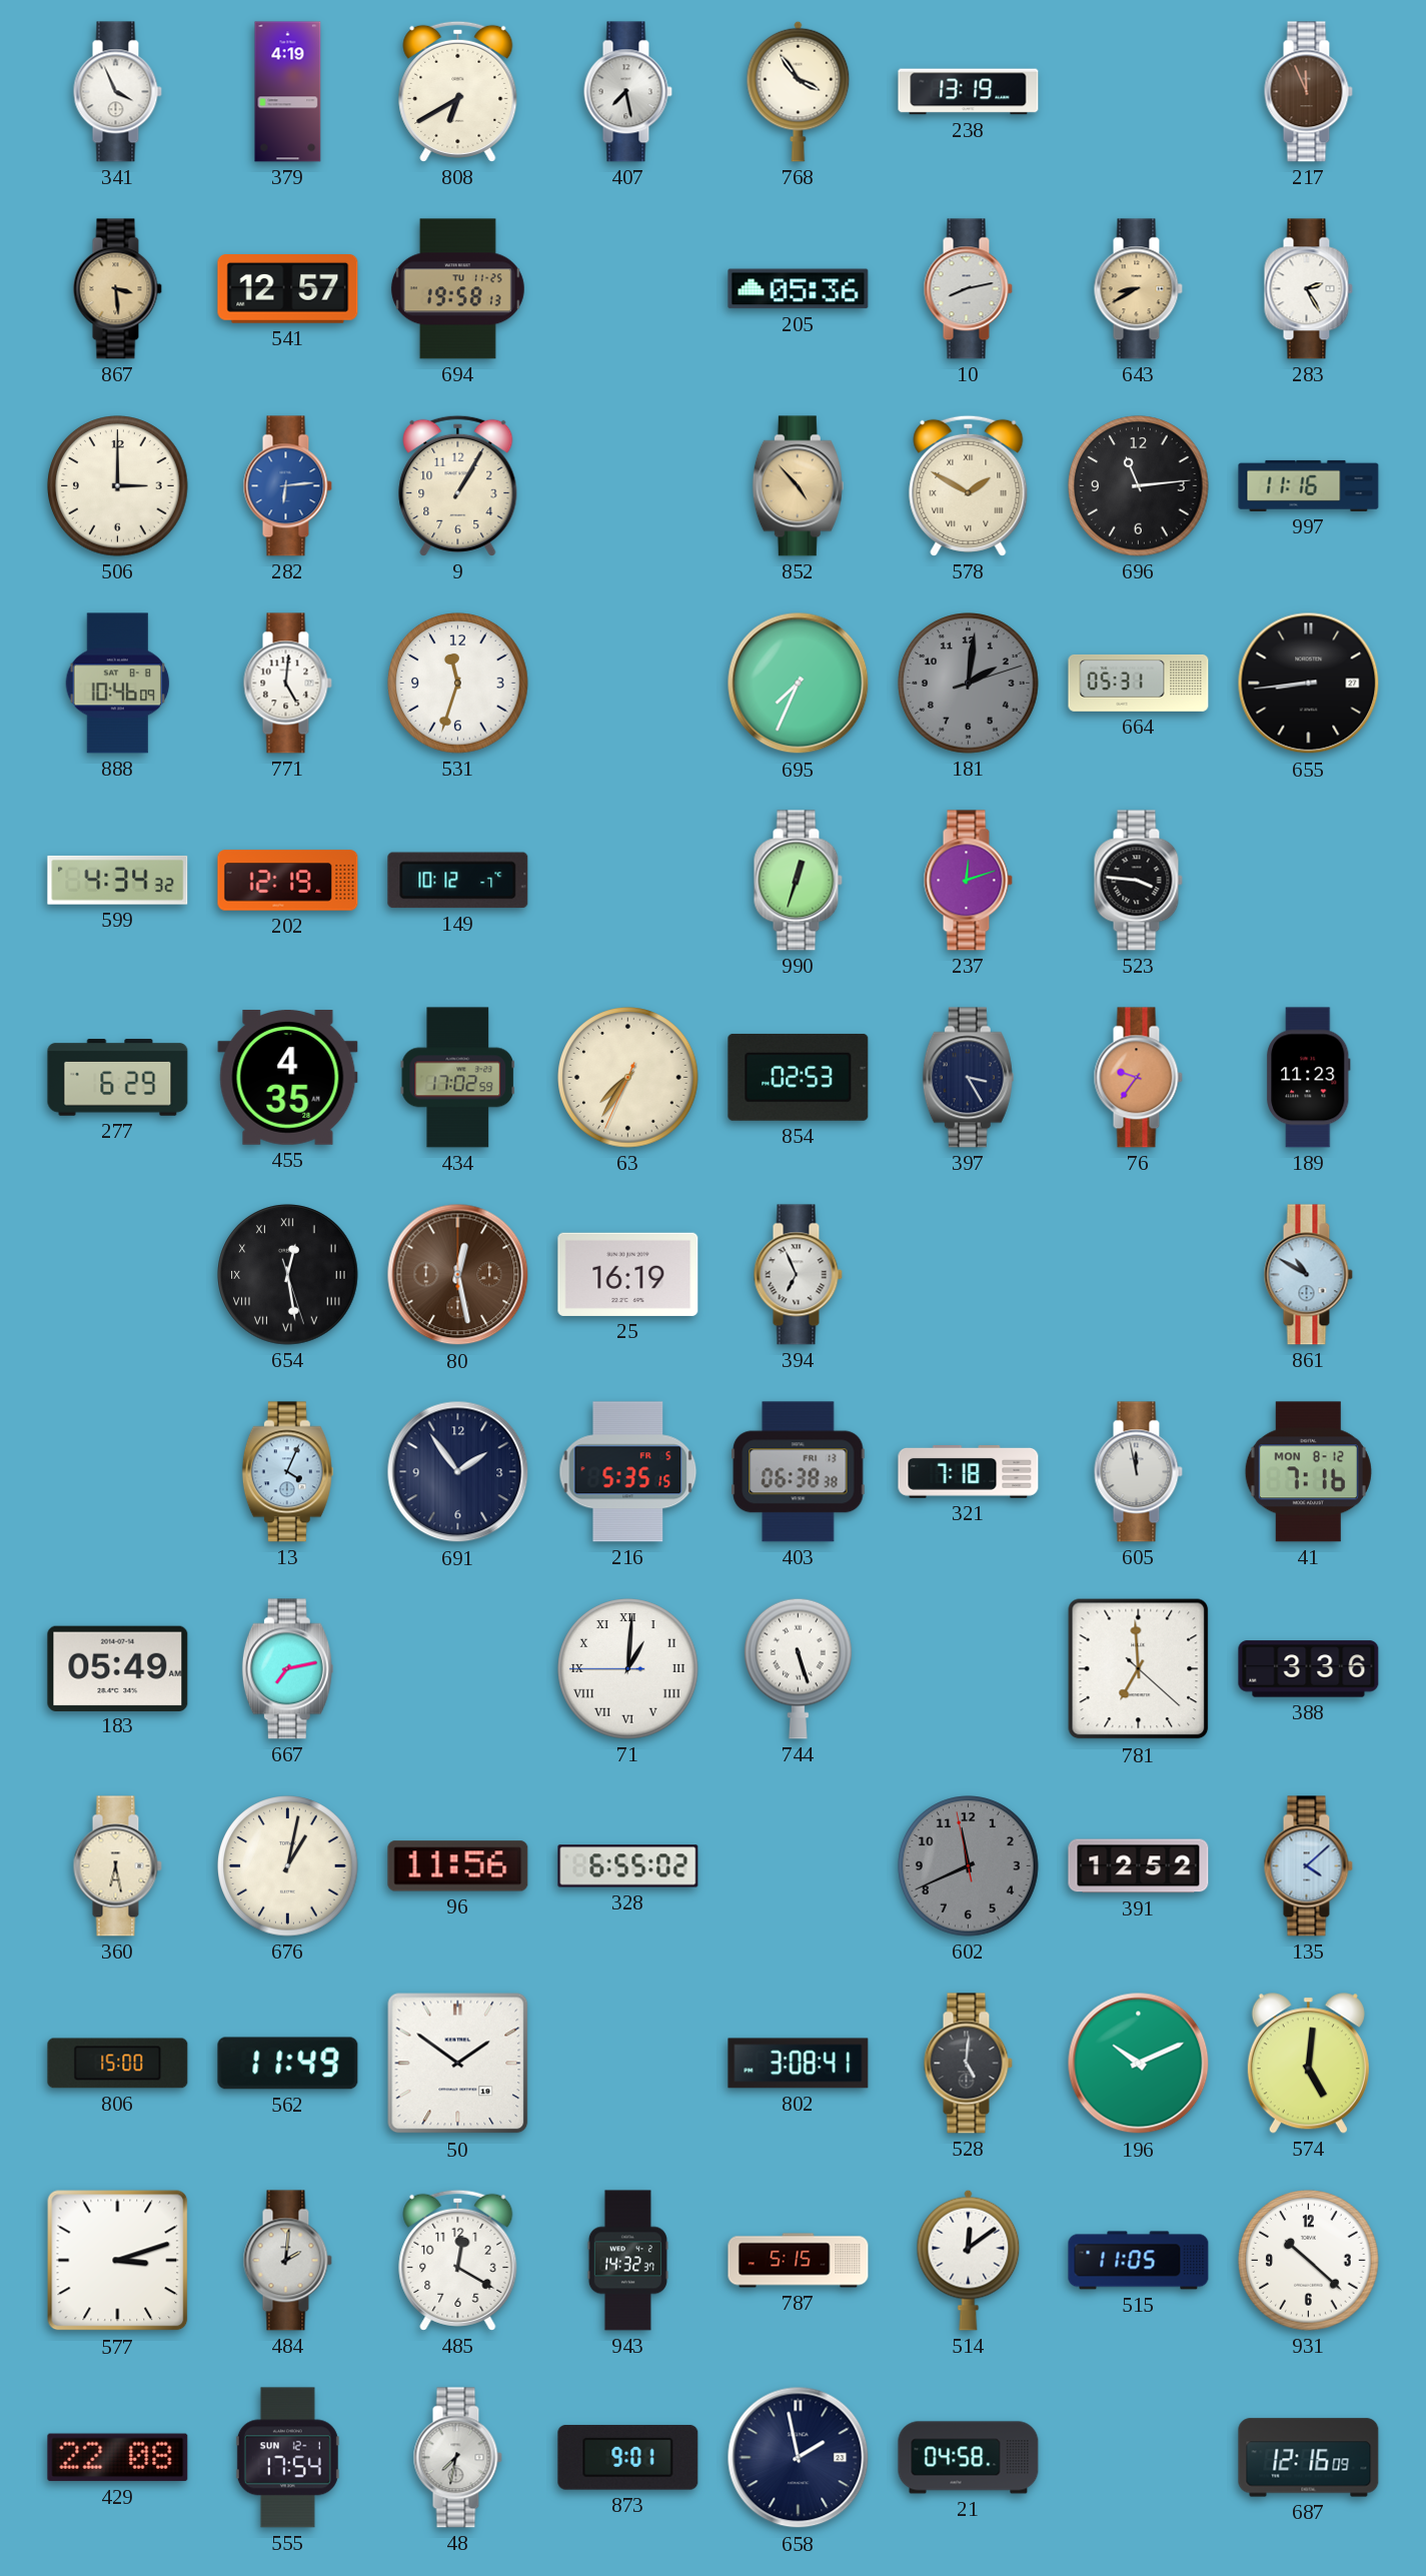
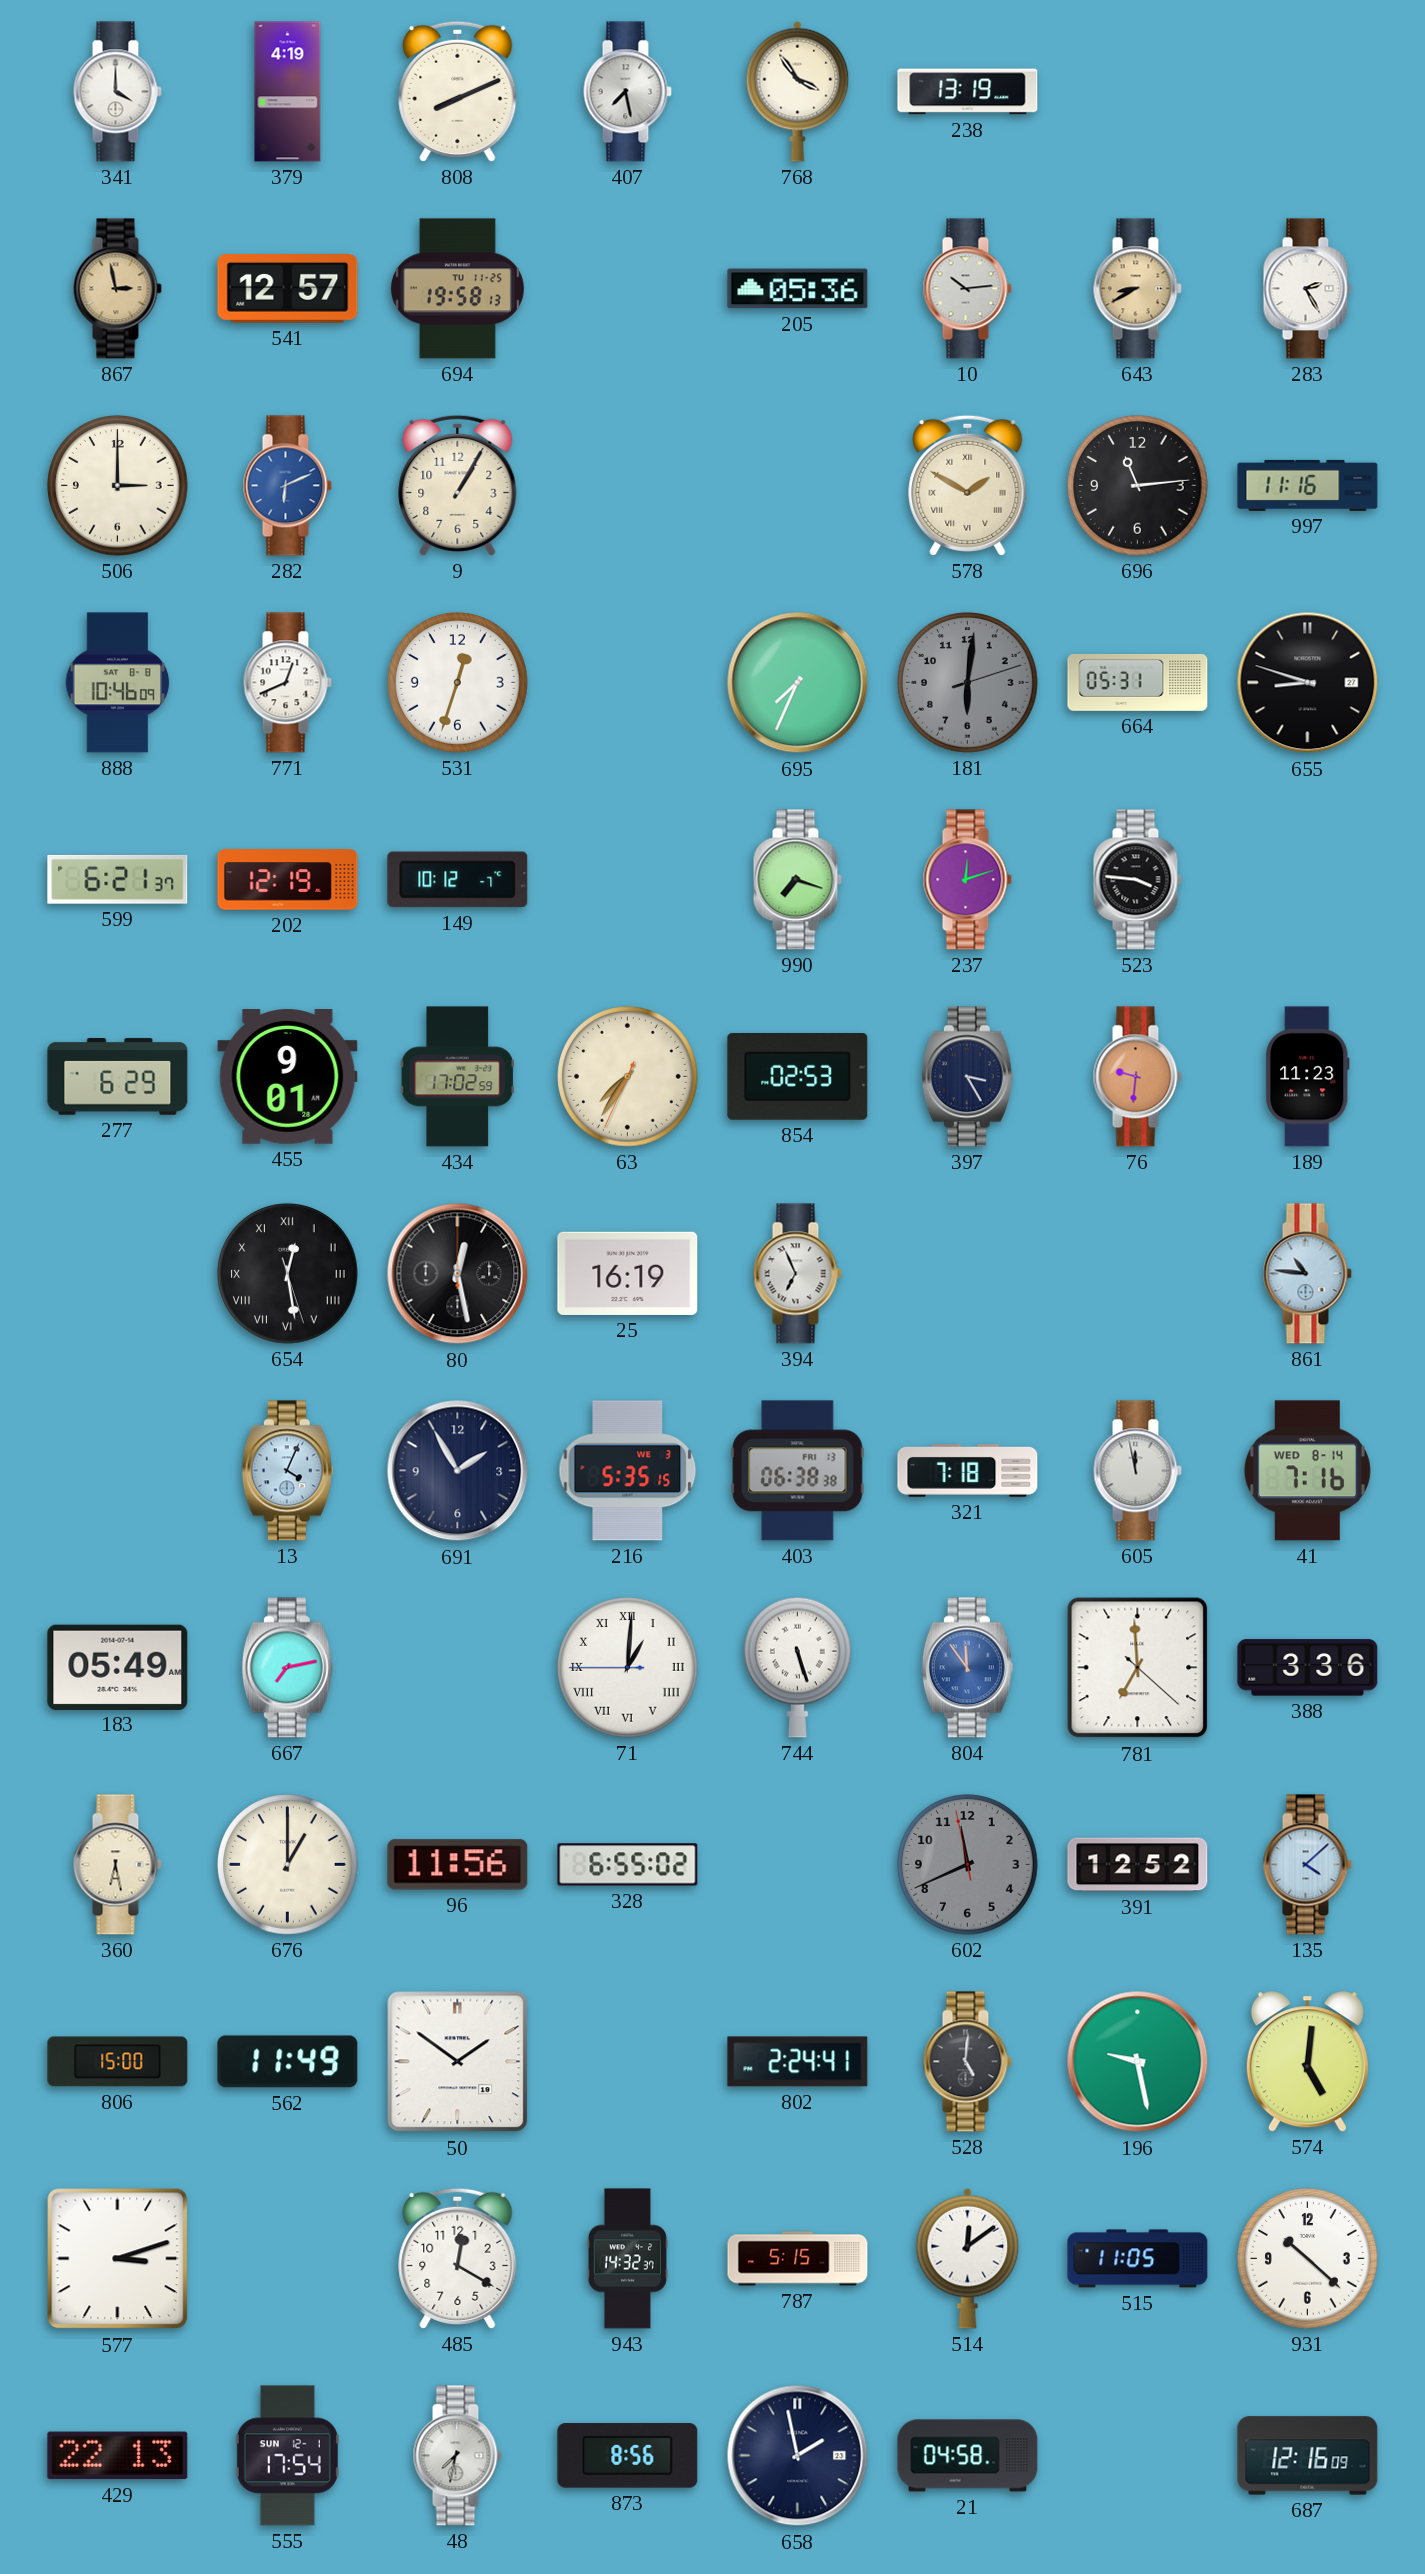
341: 3:56 -> 4:00 (117, 92)
808: 6:40 -> 8:11 (458, 91)
217: 11:56 -> none (1308, 92)
867: 3:29 -> 2:58 (117, 289)
10: 8:13 -> 10:14 (967, 289)
282: 6:14 -> 6:11 (287, 486)
852: 4:53 -> none (798, 486)
771: 5:01 -> 12:41 (287, 683)
531: 11:33 -> 12:33 (458, 683)
181: 2:01 -> 6:01 (968, 683)
655: 8:44 -> 8:48 (1308, 683)
599: 4:34 -> 6:21 (118, 879)
990: 12:33 -> 7:18 (797, 880)
455: 4:35 -> 9:01 (288, 1077)
76: 9:36 -> 9:31 (1137, 1077)
80 dial: brown -> black (458, 1274)
861: 10:50 -> 10:46 (1307, 1274)
691: 1:54 -> 1:55 (458, 1471)
216 date: FR 5 -> WE 3 (628, 1471)
41 date: MON 8-12 -> WED 8-14 (1307, 1471)
804: none -> 11:54 (967, 1668)
676: 1:02 -> 1:00 (288, 1865)
802: 3:08 -> 2:24 (798, 2062)
196: 10:11 -> 9:28 (1138, 2062)
484: 2:01 -> none (287, 2261)
429: 22:08 -> 22:13 (118, 2456)
873: 9:01 -> 8:56 (628, 2456)
